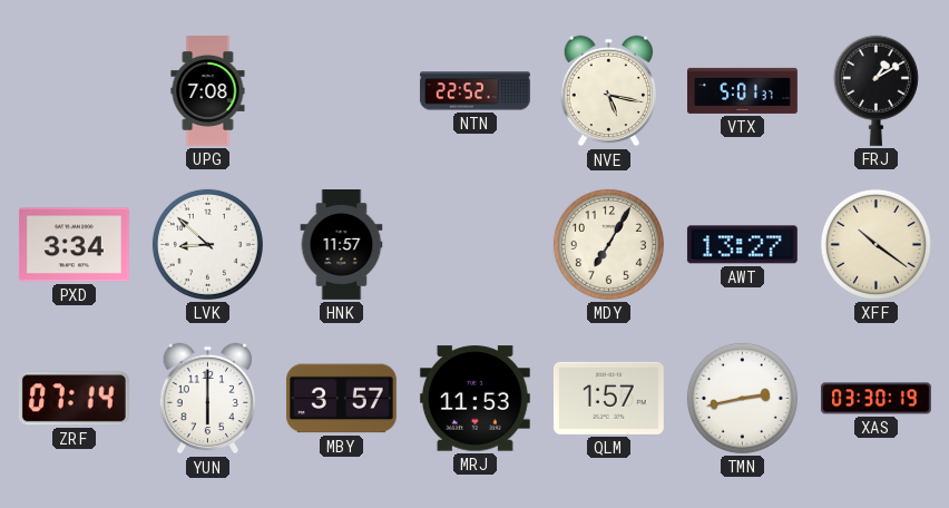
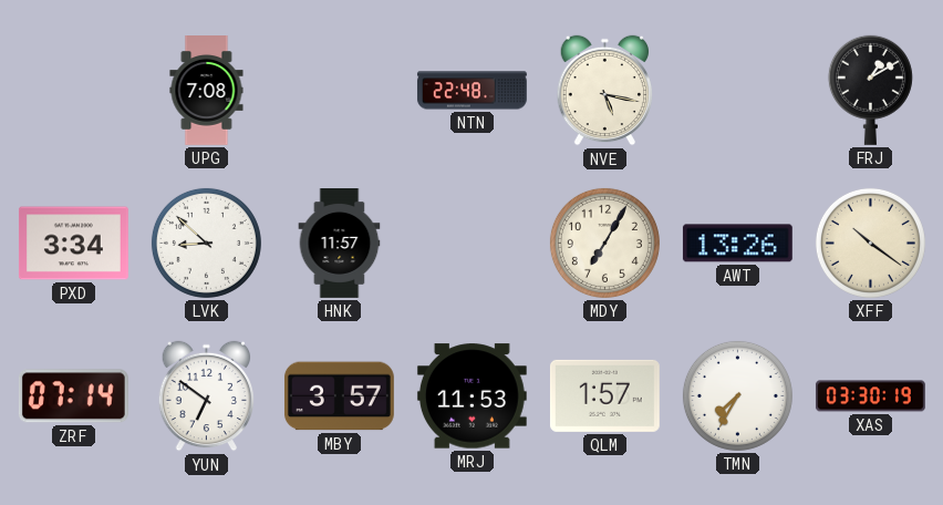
NTN: 22:52 -> 22:48 (473, 91)
VTX: 5:01 -> none (743, 90)
AWT: 13:27 -> 13:26 (737, 244)
YUN: 6:00 -> 6:51 (207, 396)
TMN: 2:43 -> 7:35 (737, 395)
